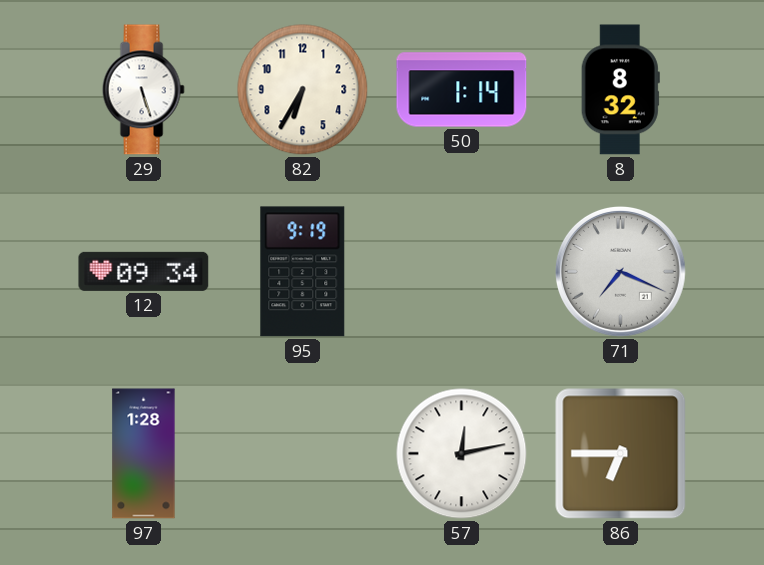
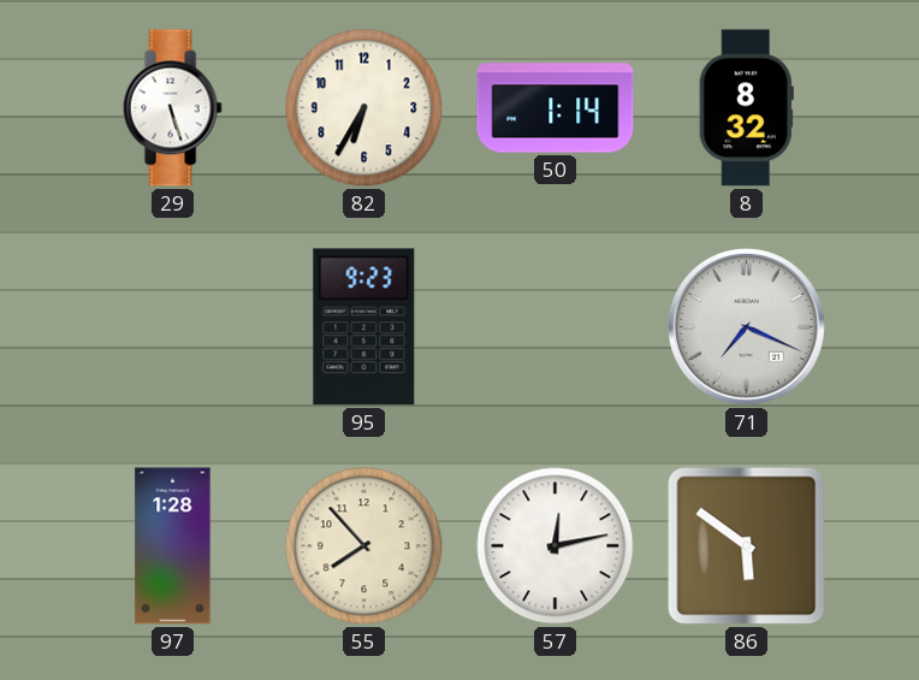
12: 09:34 -> none (144, 271)
95: 9:19 -> 9:23 (364, 327)
55: none -> 7:53 (364, 546)
86: 6:45 -> 5:51 (747, 546)
